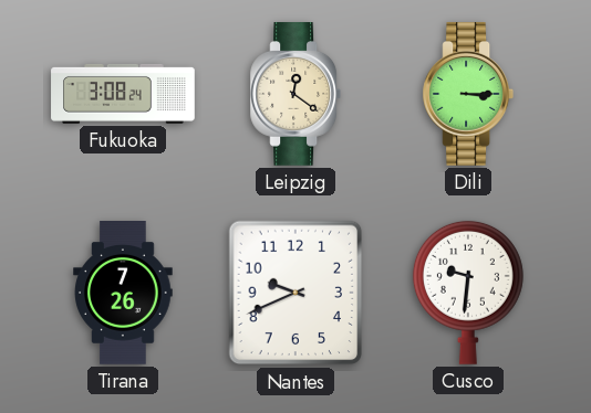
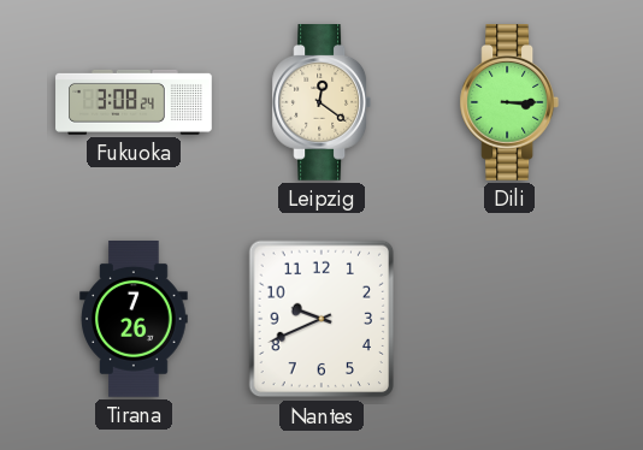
Cusco: 9:31 -> none (468, 293)
